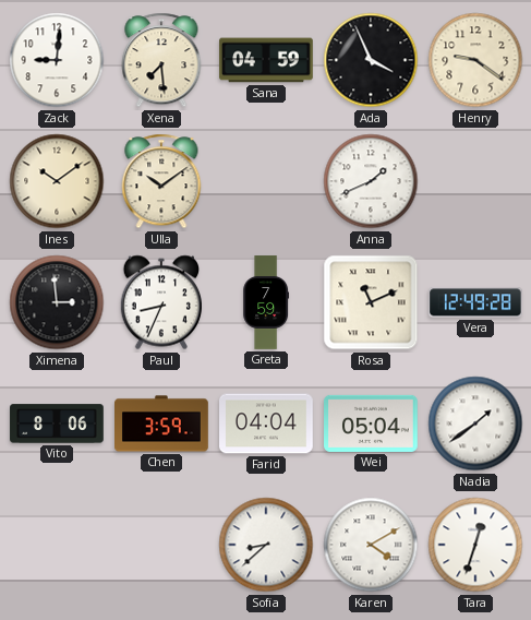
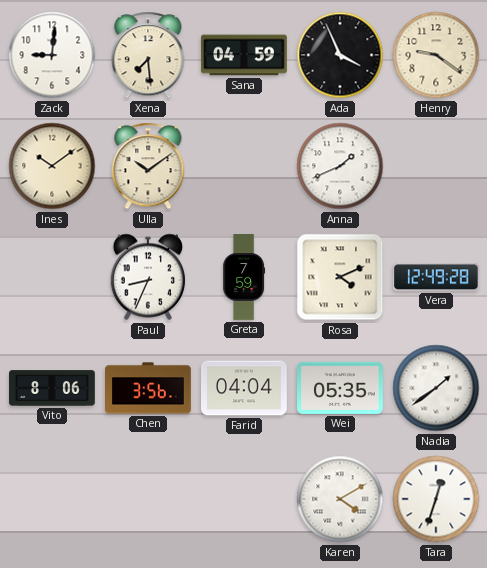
Ximena: 2:59 -> none (57, 302)
Rosa: 11:11 -> 4:11 (340, 277)
Chen: 3:59 -> 3:56 (149, 388)
Wei: 05:04 -> 05:35 (341, 388)
Sofia: 8:38 -> none (266, 545)
